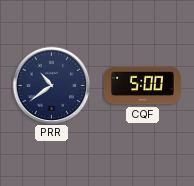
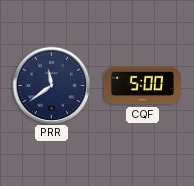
PRR: 10:39 -> 11:39 (51, 85)
